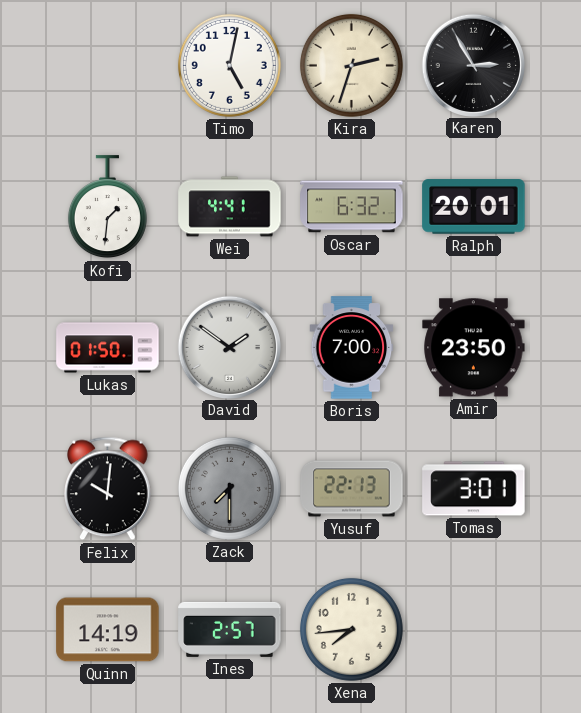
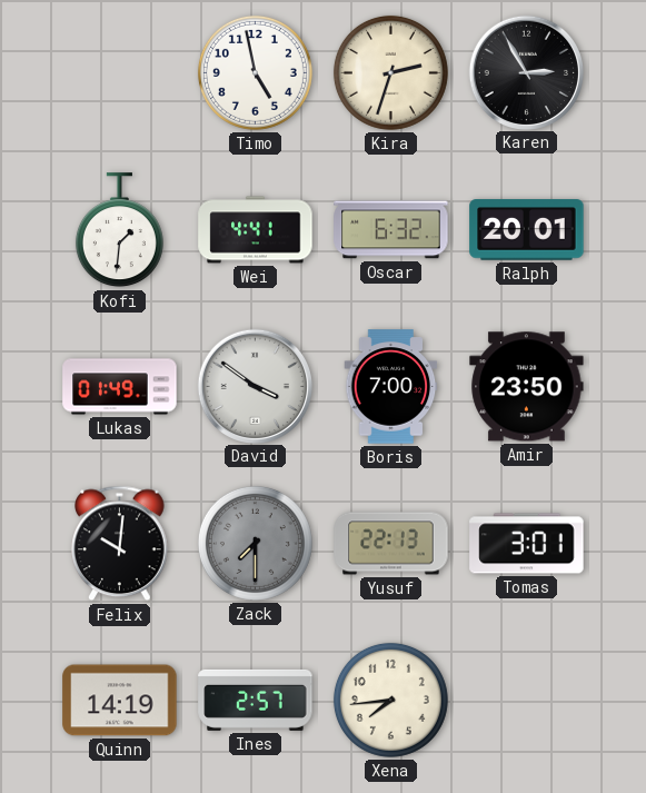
Timo: 5:02 -> 4:58 (255, 72)
Lukas: 01:50 -> 01:49 (120, 387)
David: 1:51 -> 3:51 (255, 386)
